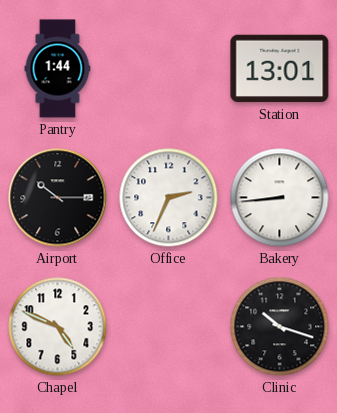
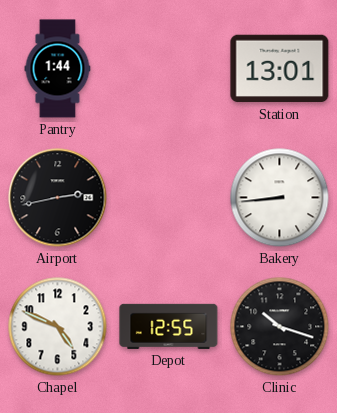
Airport: 10:15 -> 2:43 (58, 198)
Office: 2:34 -> none (169, 198)
Depot: none -> 12:55 (169, 326)
